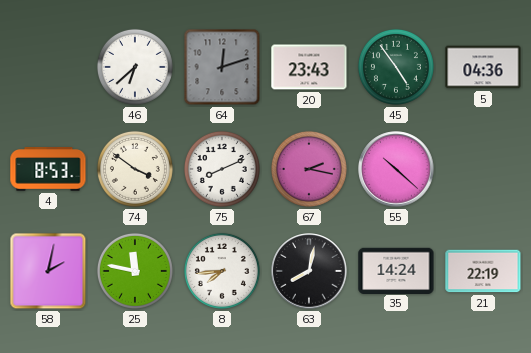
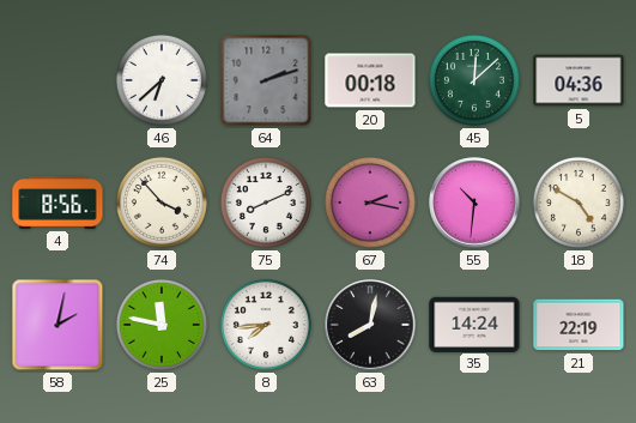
64: 12:12 -> 2:12 (266, 80)
20: 23:43 -> 00:18 (370, 80)
45: 4:54 -> 12:08 (474, 80)
4: 8:53 -> 8:56 (57, 203)
74: 3:51 -> 3:53 (162, 203)
55: 10:22 -> 10:31 (474, 203)
18: none -> 4:50 (579, 203)
